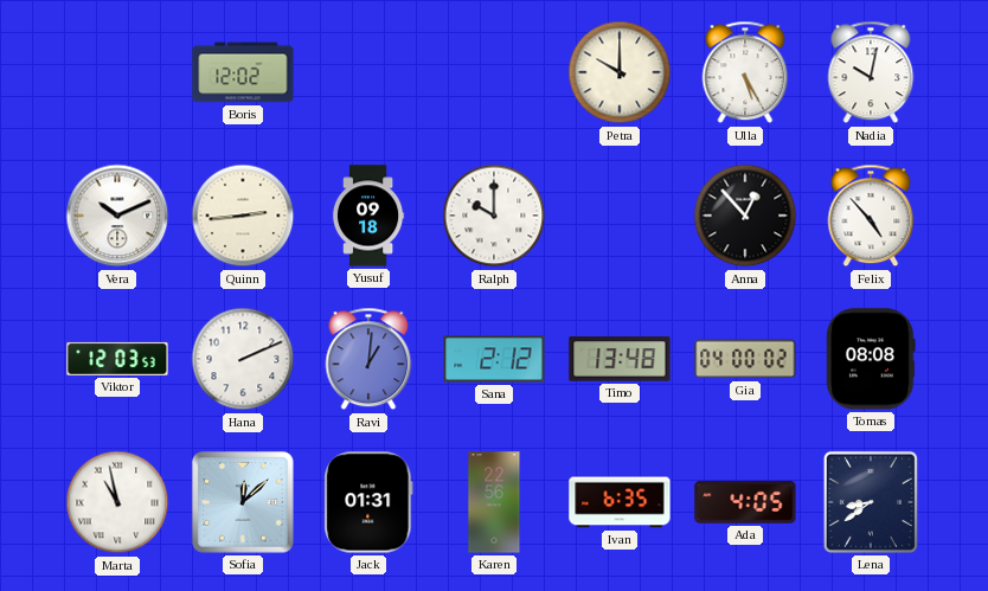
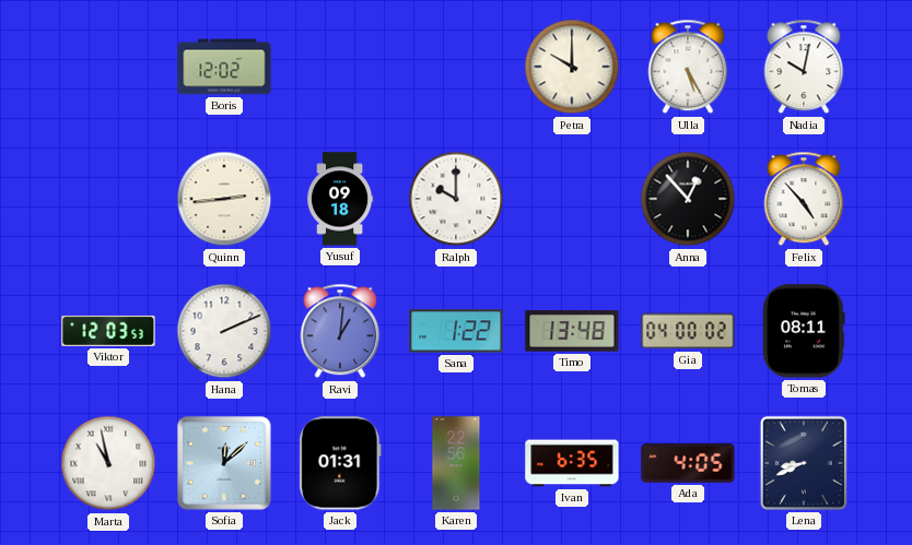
Vera: 10:11 -> none (117, 216)
Sana: 2:12 -> 1:22 (456, 331)
Tomas: 08:08 -> 08:11 (804, 331)
Lena: 8:39 -> 8:41 (804, 463)
